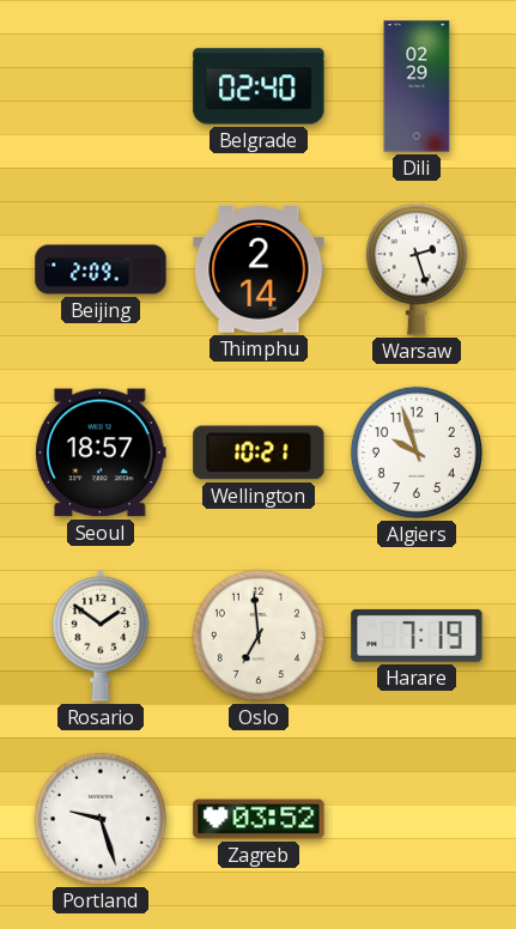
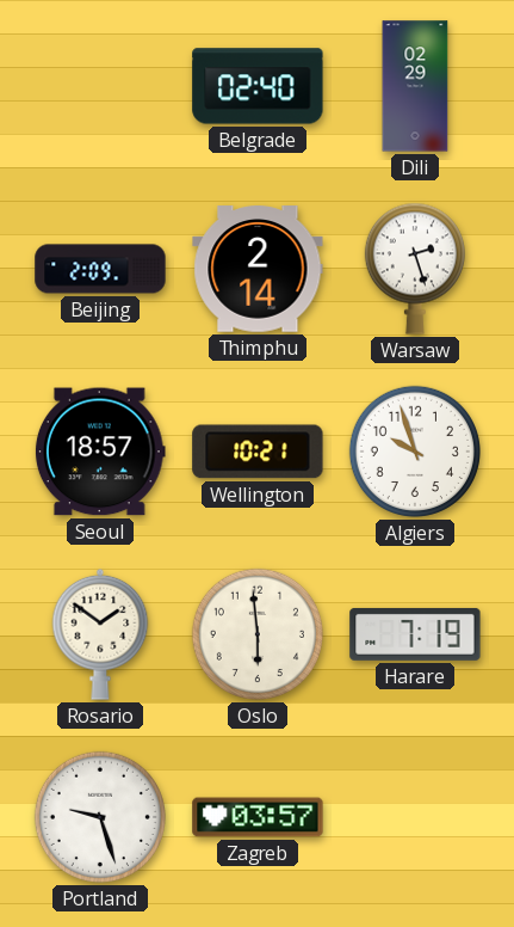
Oslo: 6:59 -> 5:59 (258, 634)
Zagreb: 03:52 -> 03:57 (258, 817)
